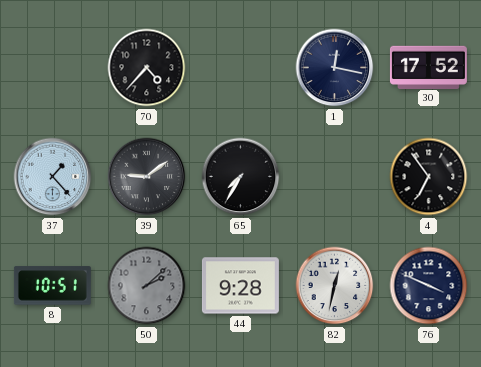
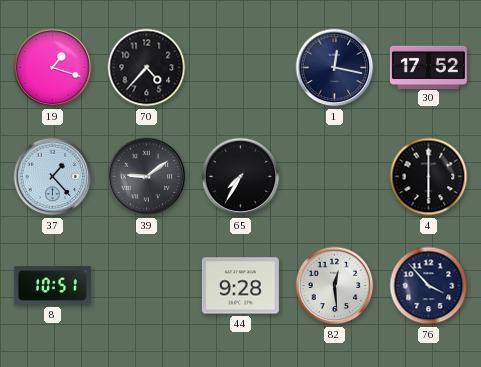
19: none -> 1:18 (53, 68)
4: 6:54 -> 6:00 (429, 177)
50: 2:08 -> none (147, 286)
82: 12:32 -> 12:29 (335, 286)
76: 3:49 -> 3:53 (429, 286)
